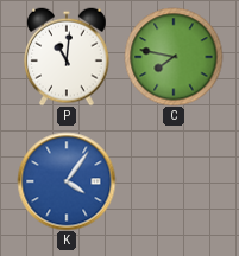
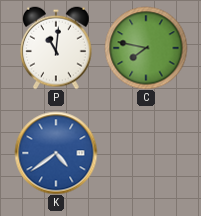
K: 4:06 -> 4:39 (56, 153)
